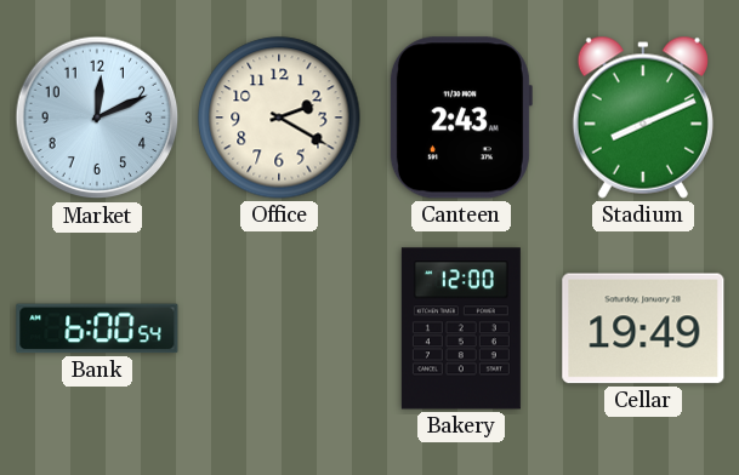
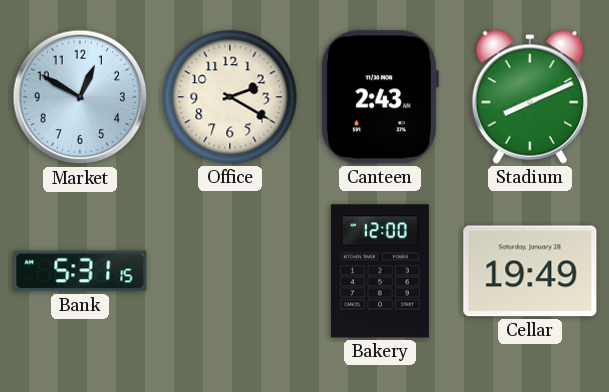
Market: 12:11 -> 12:50 (80, 97)
Bank: 6:00 -> 5:31 (80, 271)
